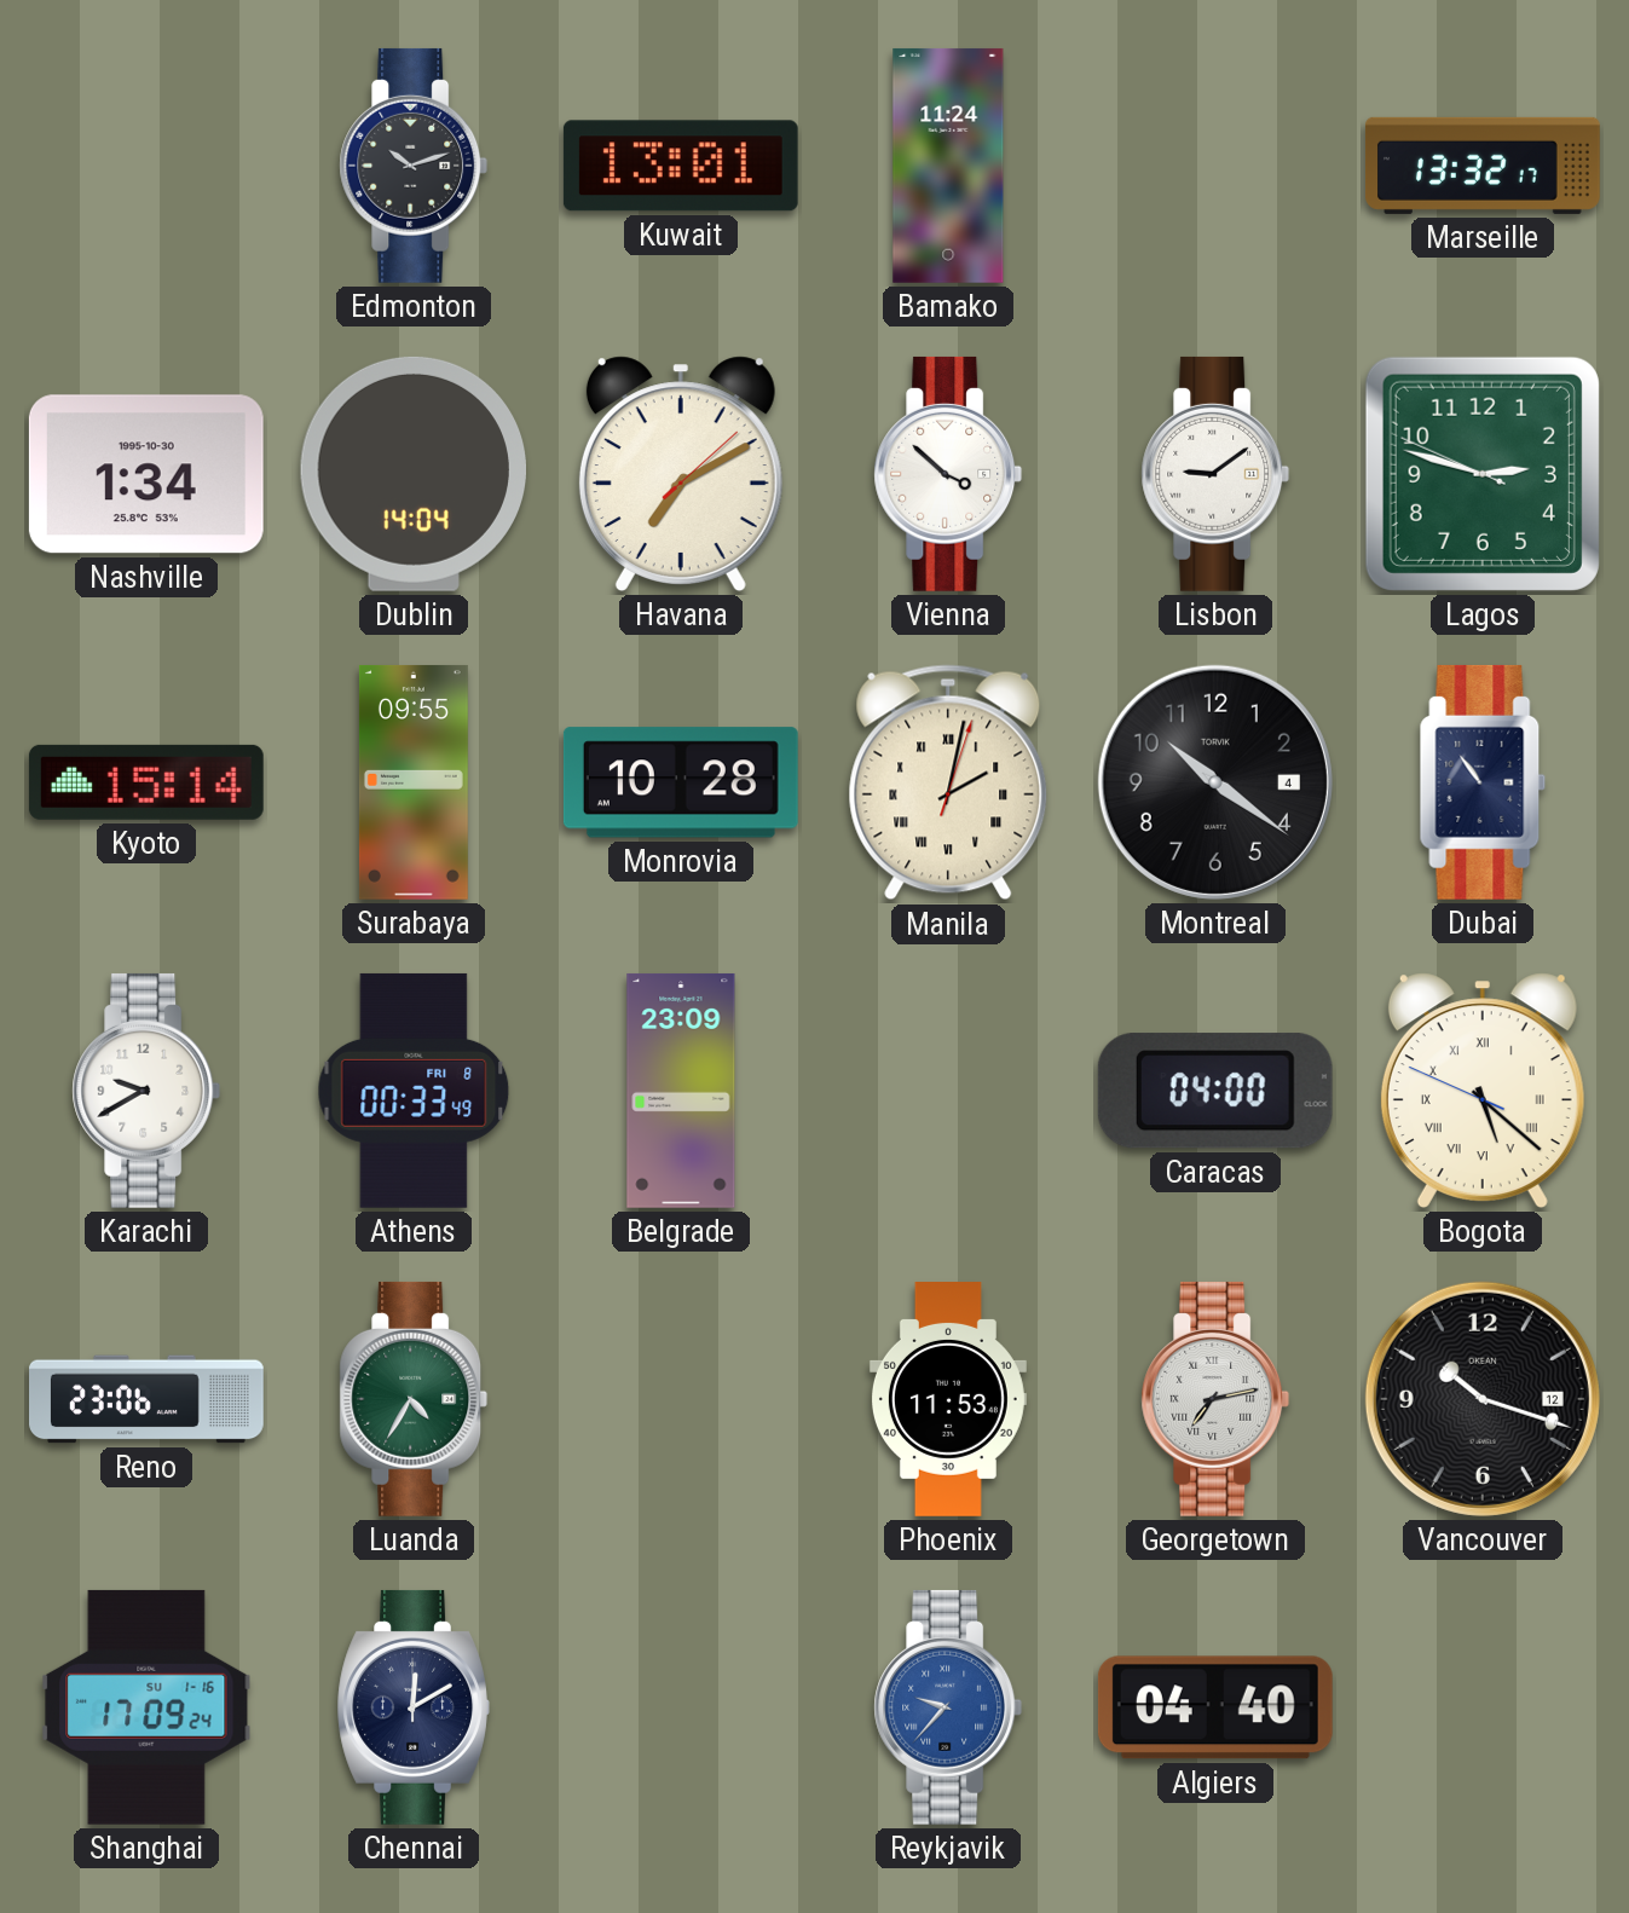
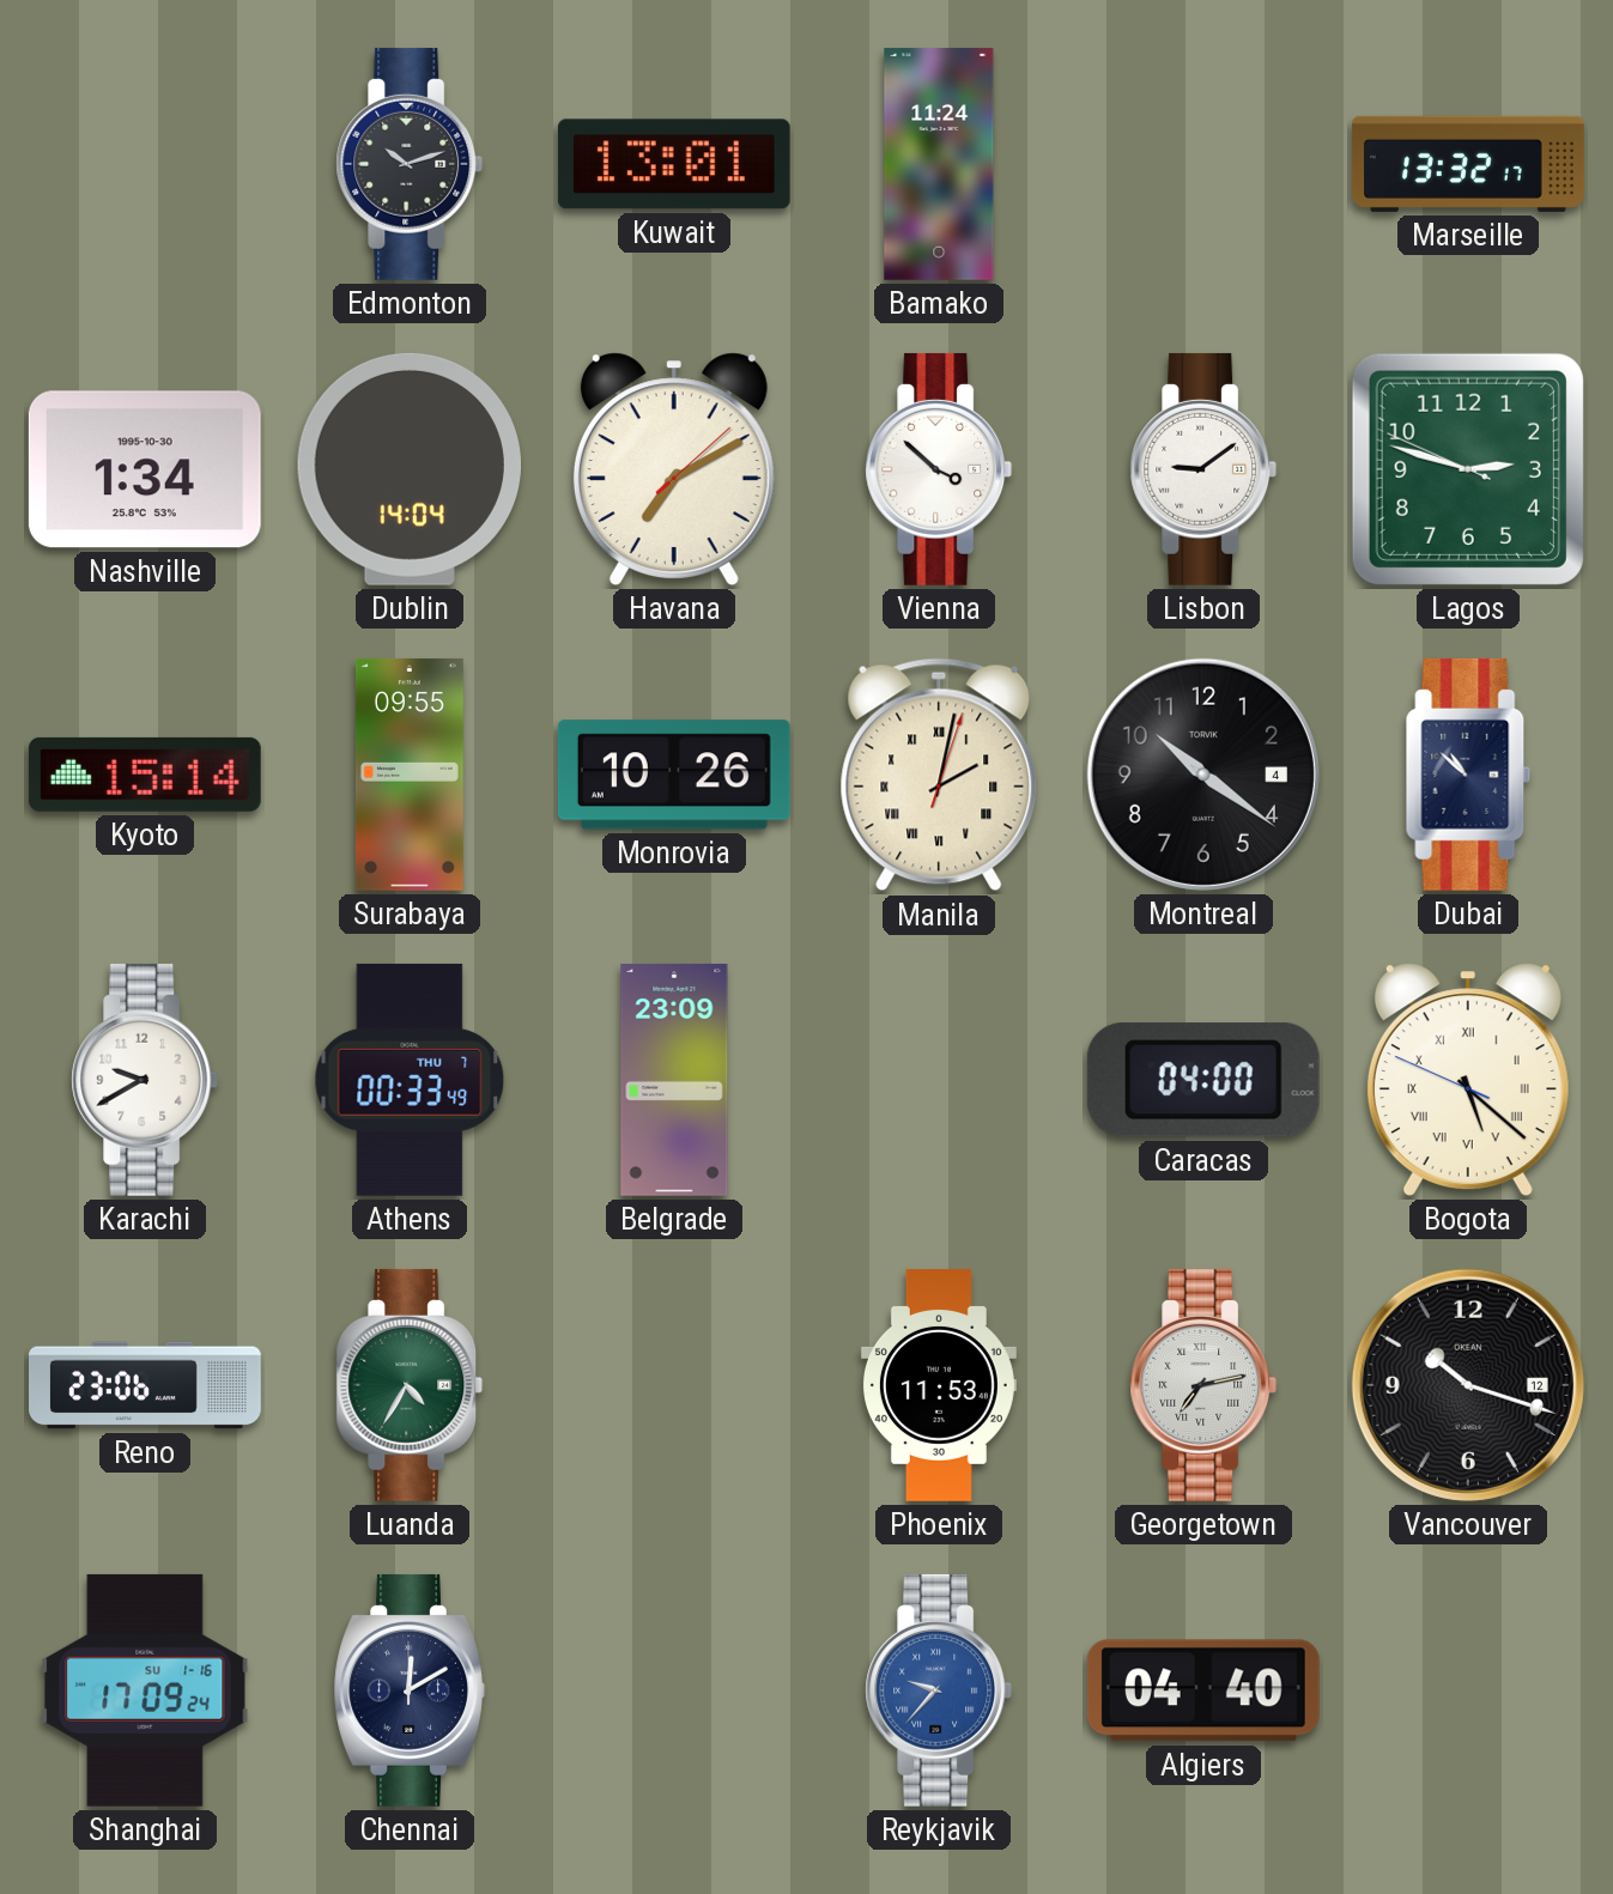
Monrovia: 10:28 -> 10:26 (674, 775)
Dubai: 10:54 -> 10:52 (1468, 775)
Athens date: FRI 8 -> THU 7 (410, 1080)
